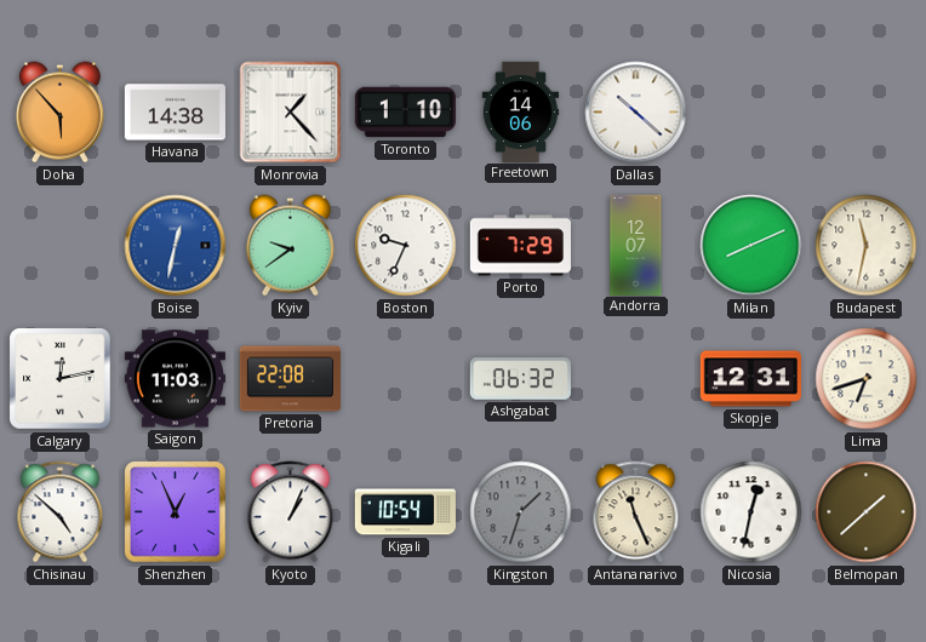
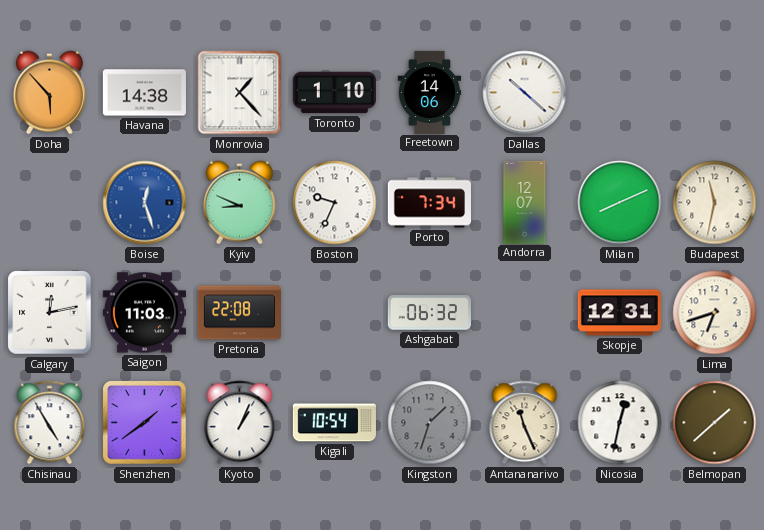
Boise: 12:32 -> 12:27 (145, 203)
Kyiv: 9:39 -> 8:49 (239, 203)
Porto: 7:29 -> 7:34 (429, 203)
Chisinau: 4:52 -> 4:55 (50, 423)
Shenzhen: 12:56 -> 1:39 (145, 423)
